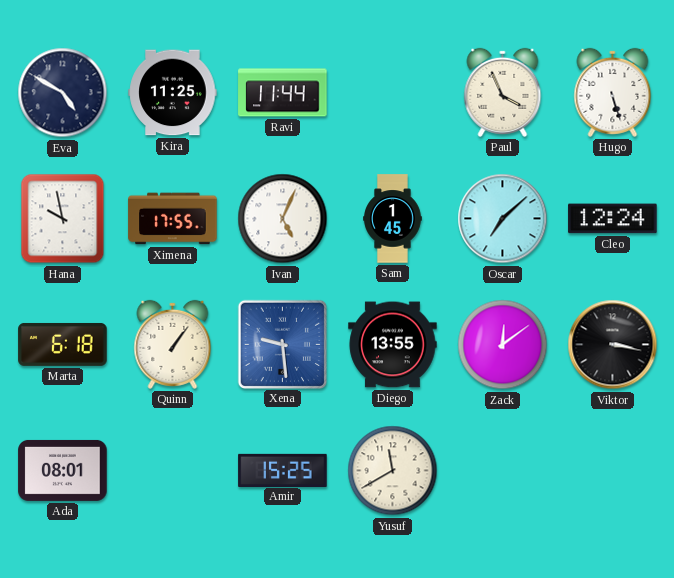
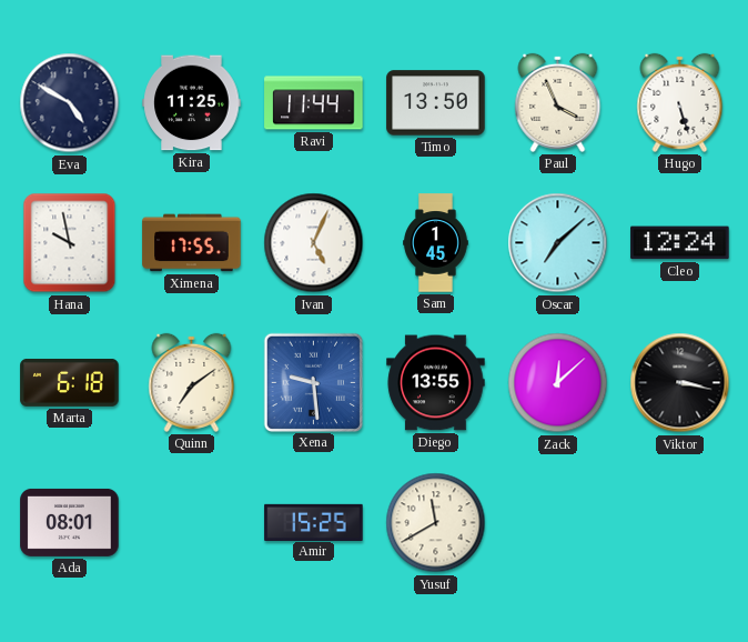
Timo: none -> 13:50 (436, 103)
Quinn: 1:06 -> 7:09 (192, 382)
Zack: 12:09 -> 12:08 (558, 383)
